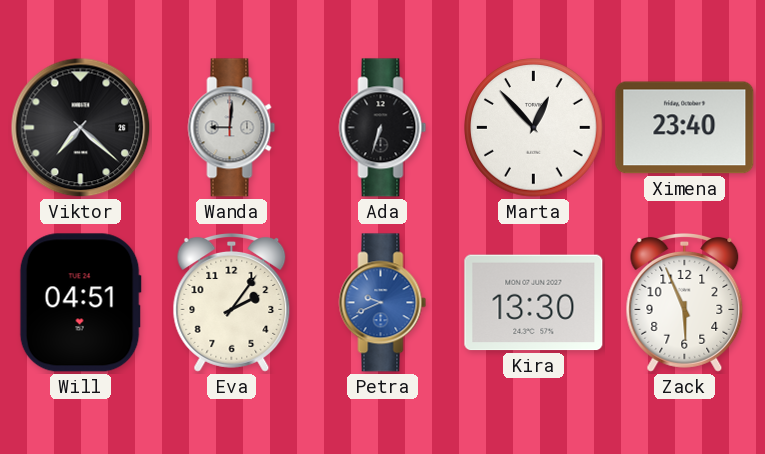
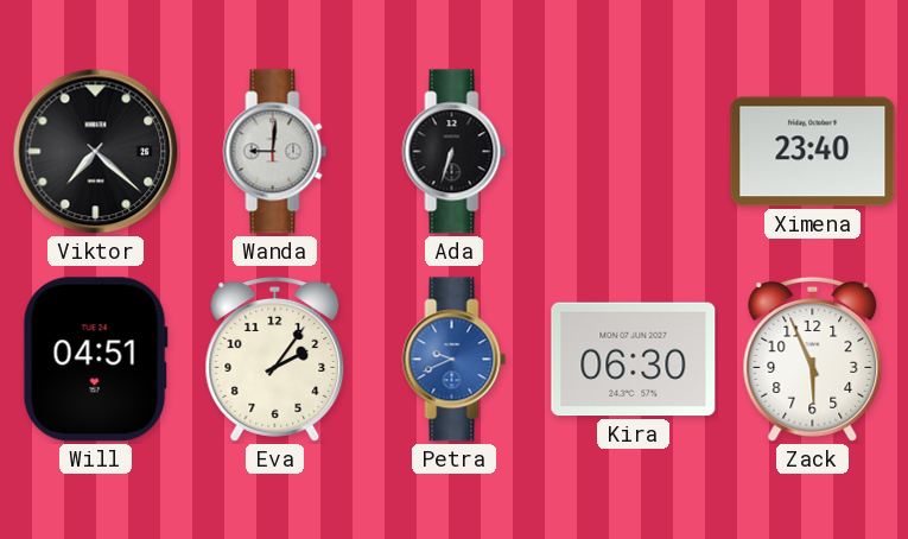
Marta: 12:53 -> none (534, 128)
Kira: 13:30 -> 06:30 (634, 360)
